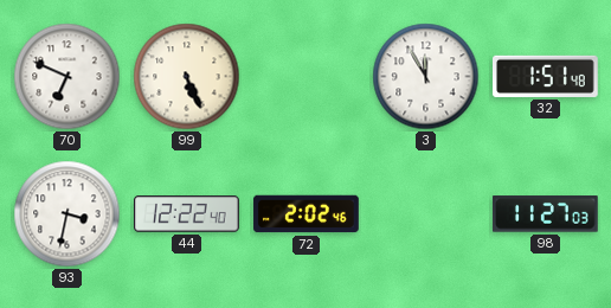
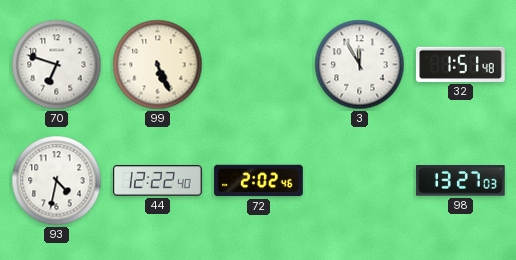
70: 6:49 -> 6:48 (57, 65)
93: 3:32 -> 4:32 (57, 181)
98: 11:27 -> 13:27 (460, 181)
